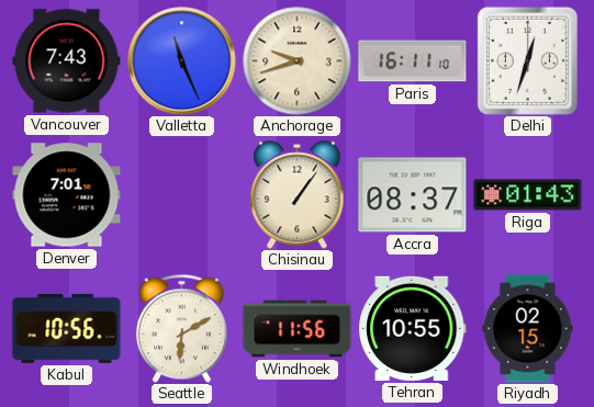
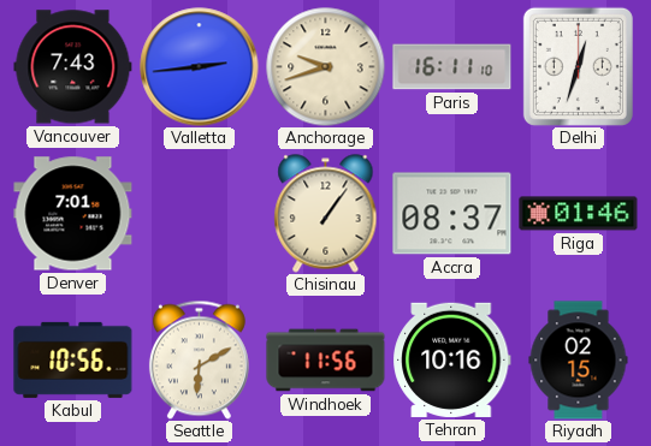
Valletta: 11:26 -> 2:44 (200, 67)
Riga: 01:43 -> 01:46 (579, 214)
Tehran: 10:55 -> 10:16 (452, 359)
